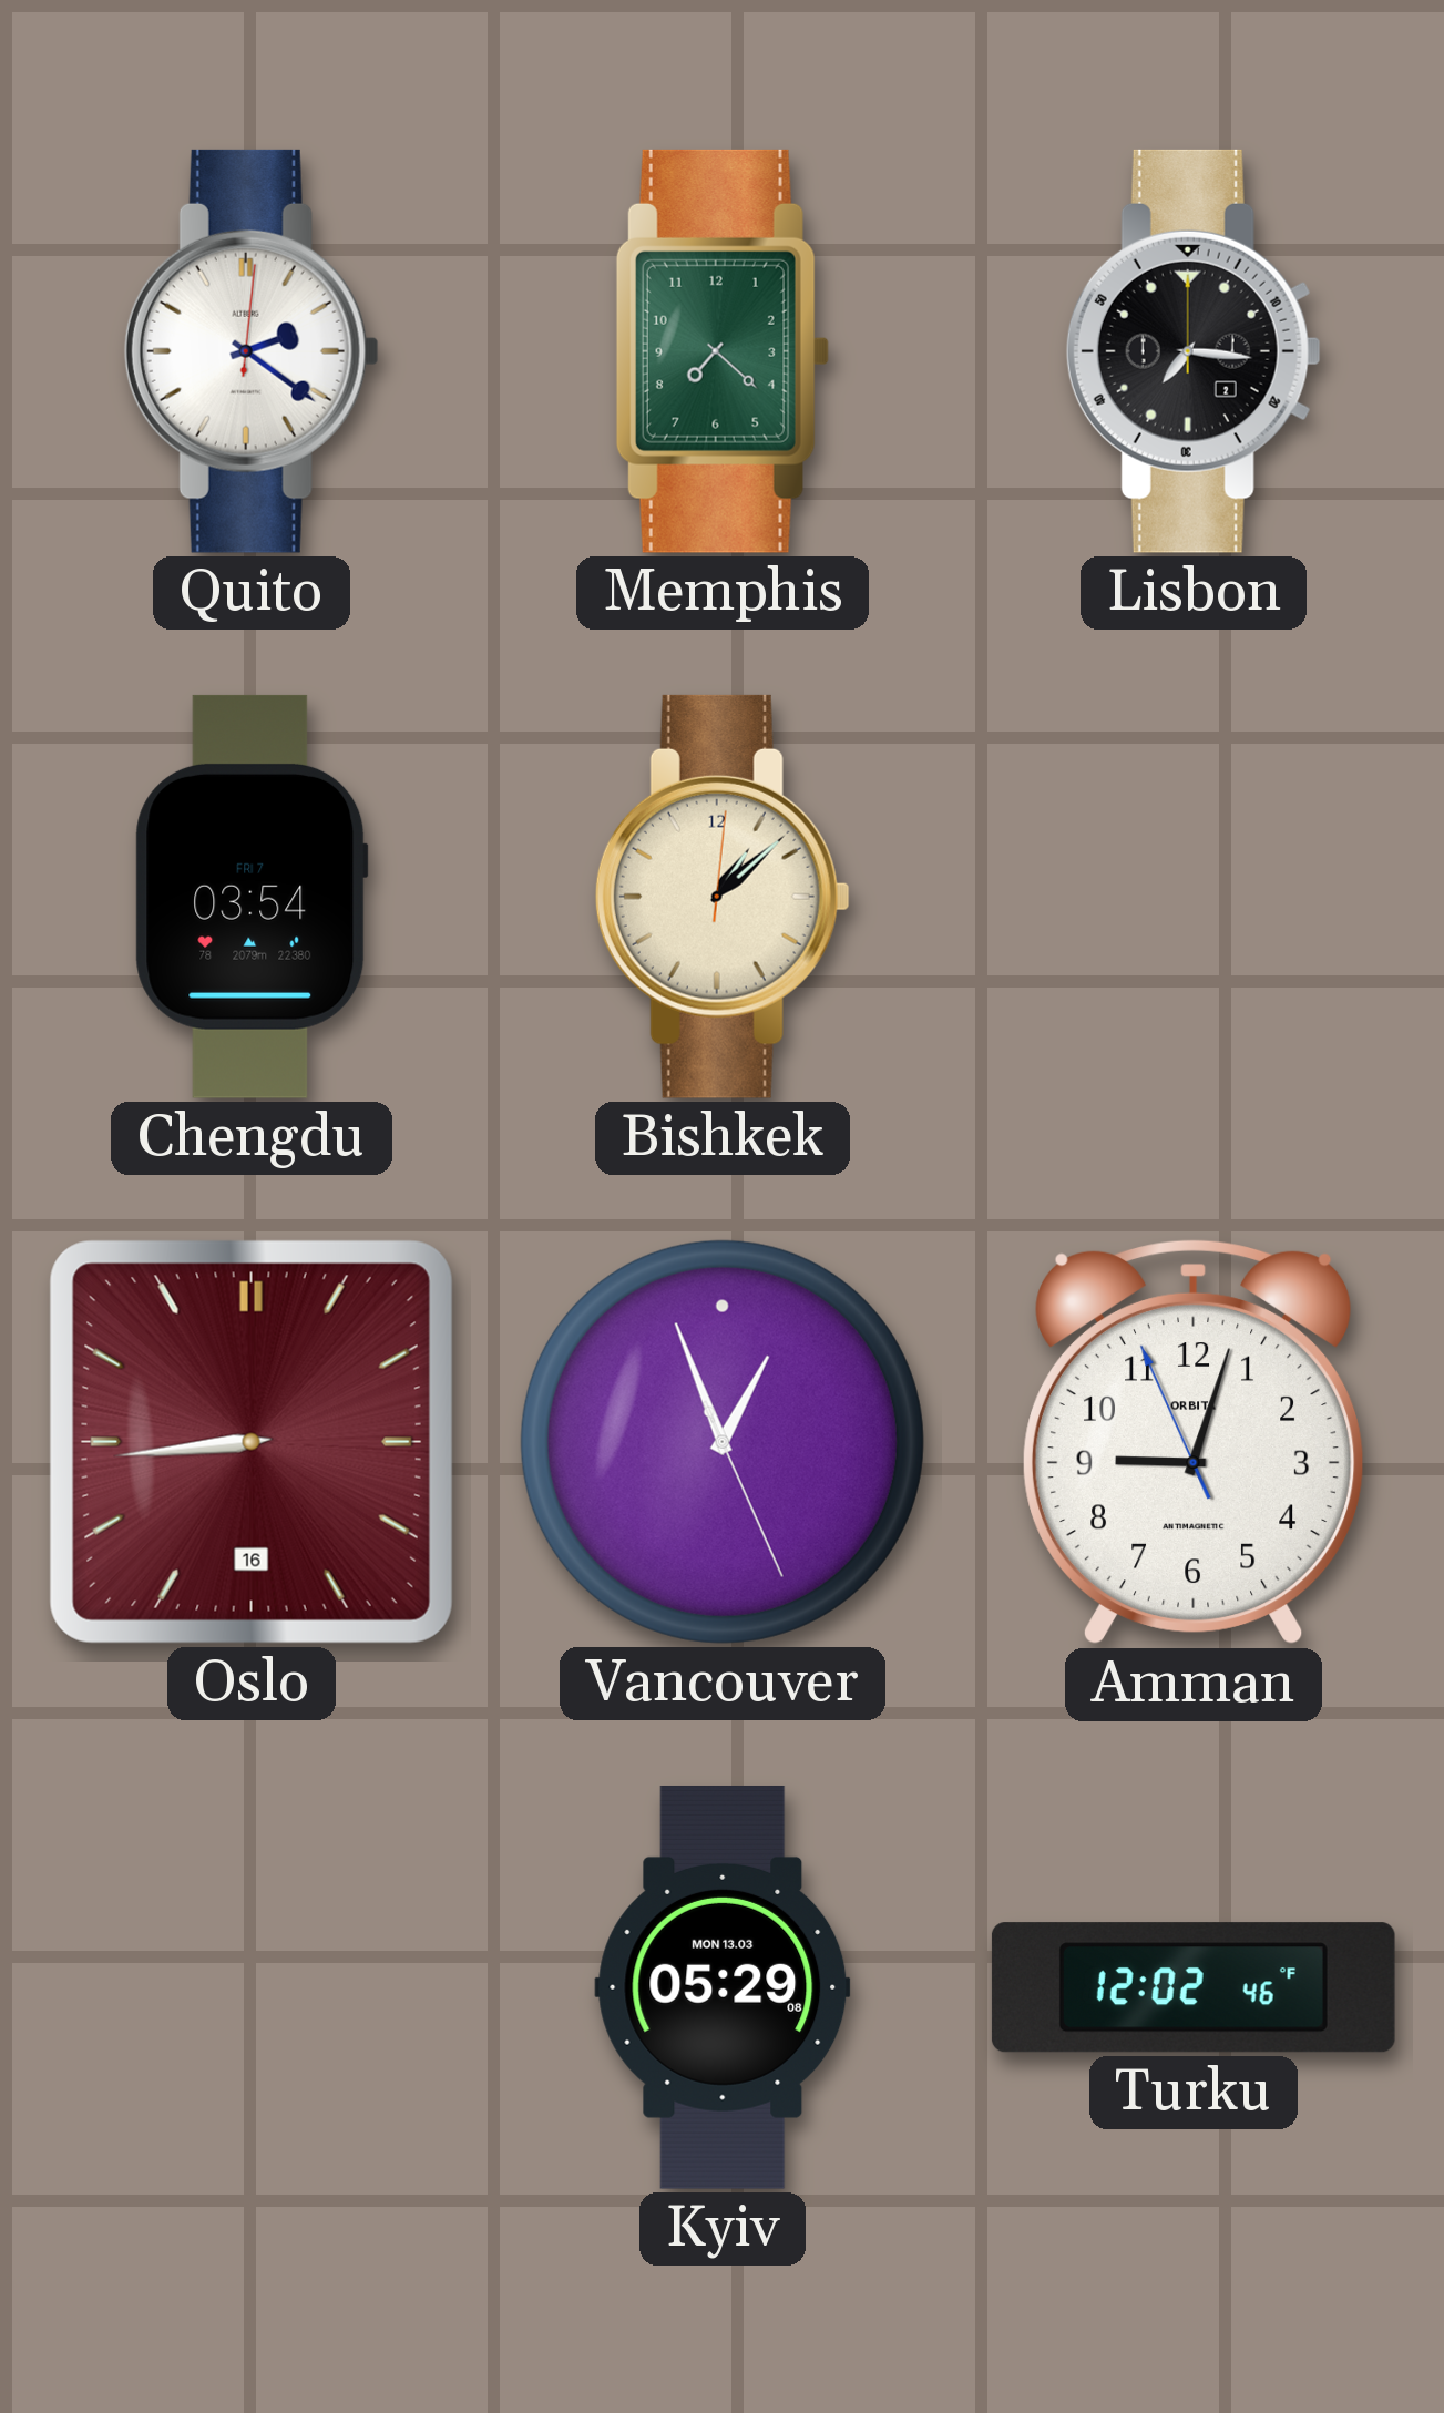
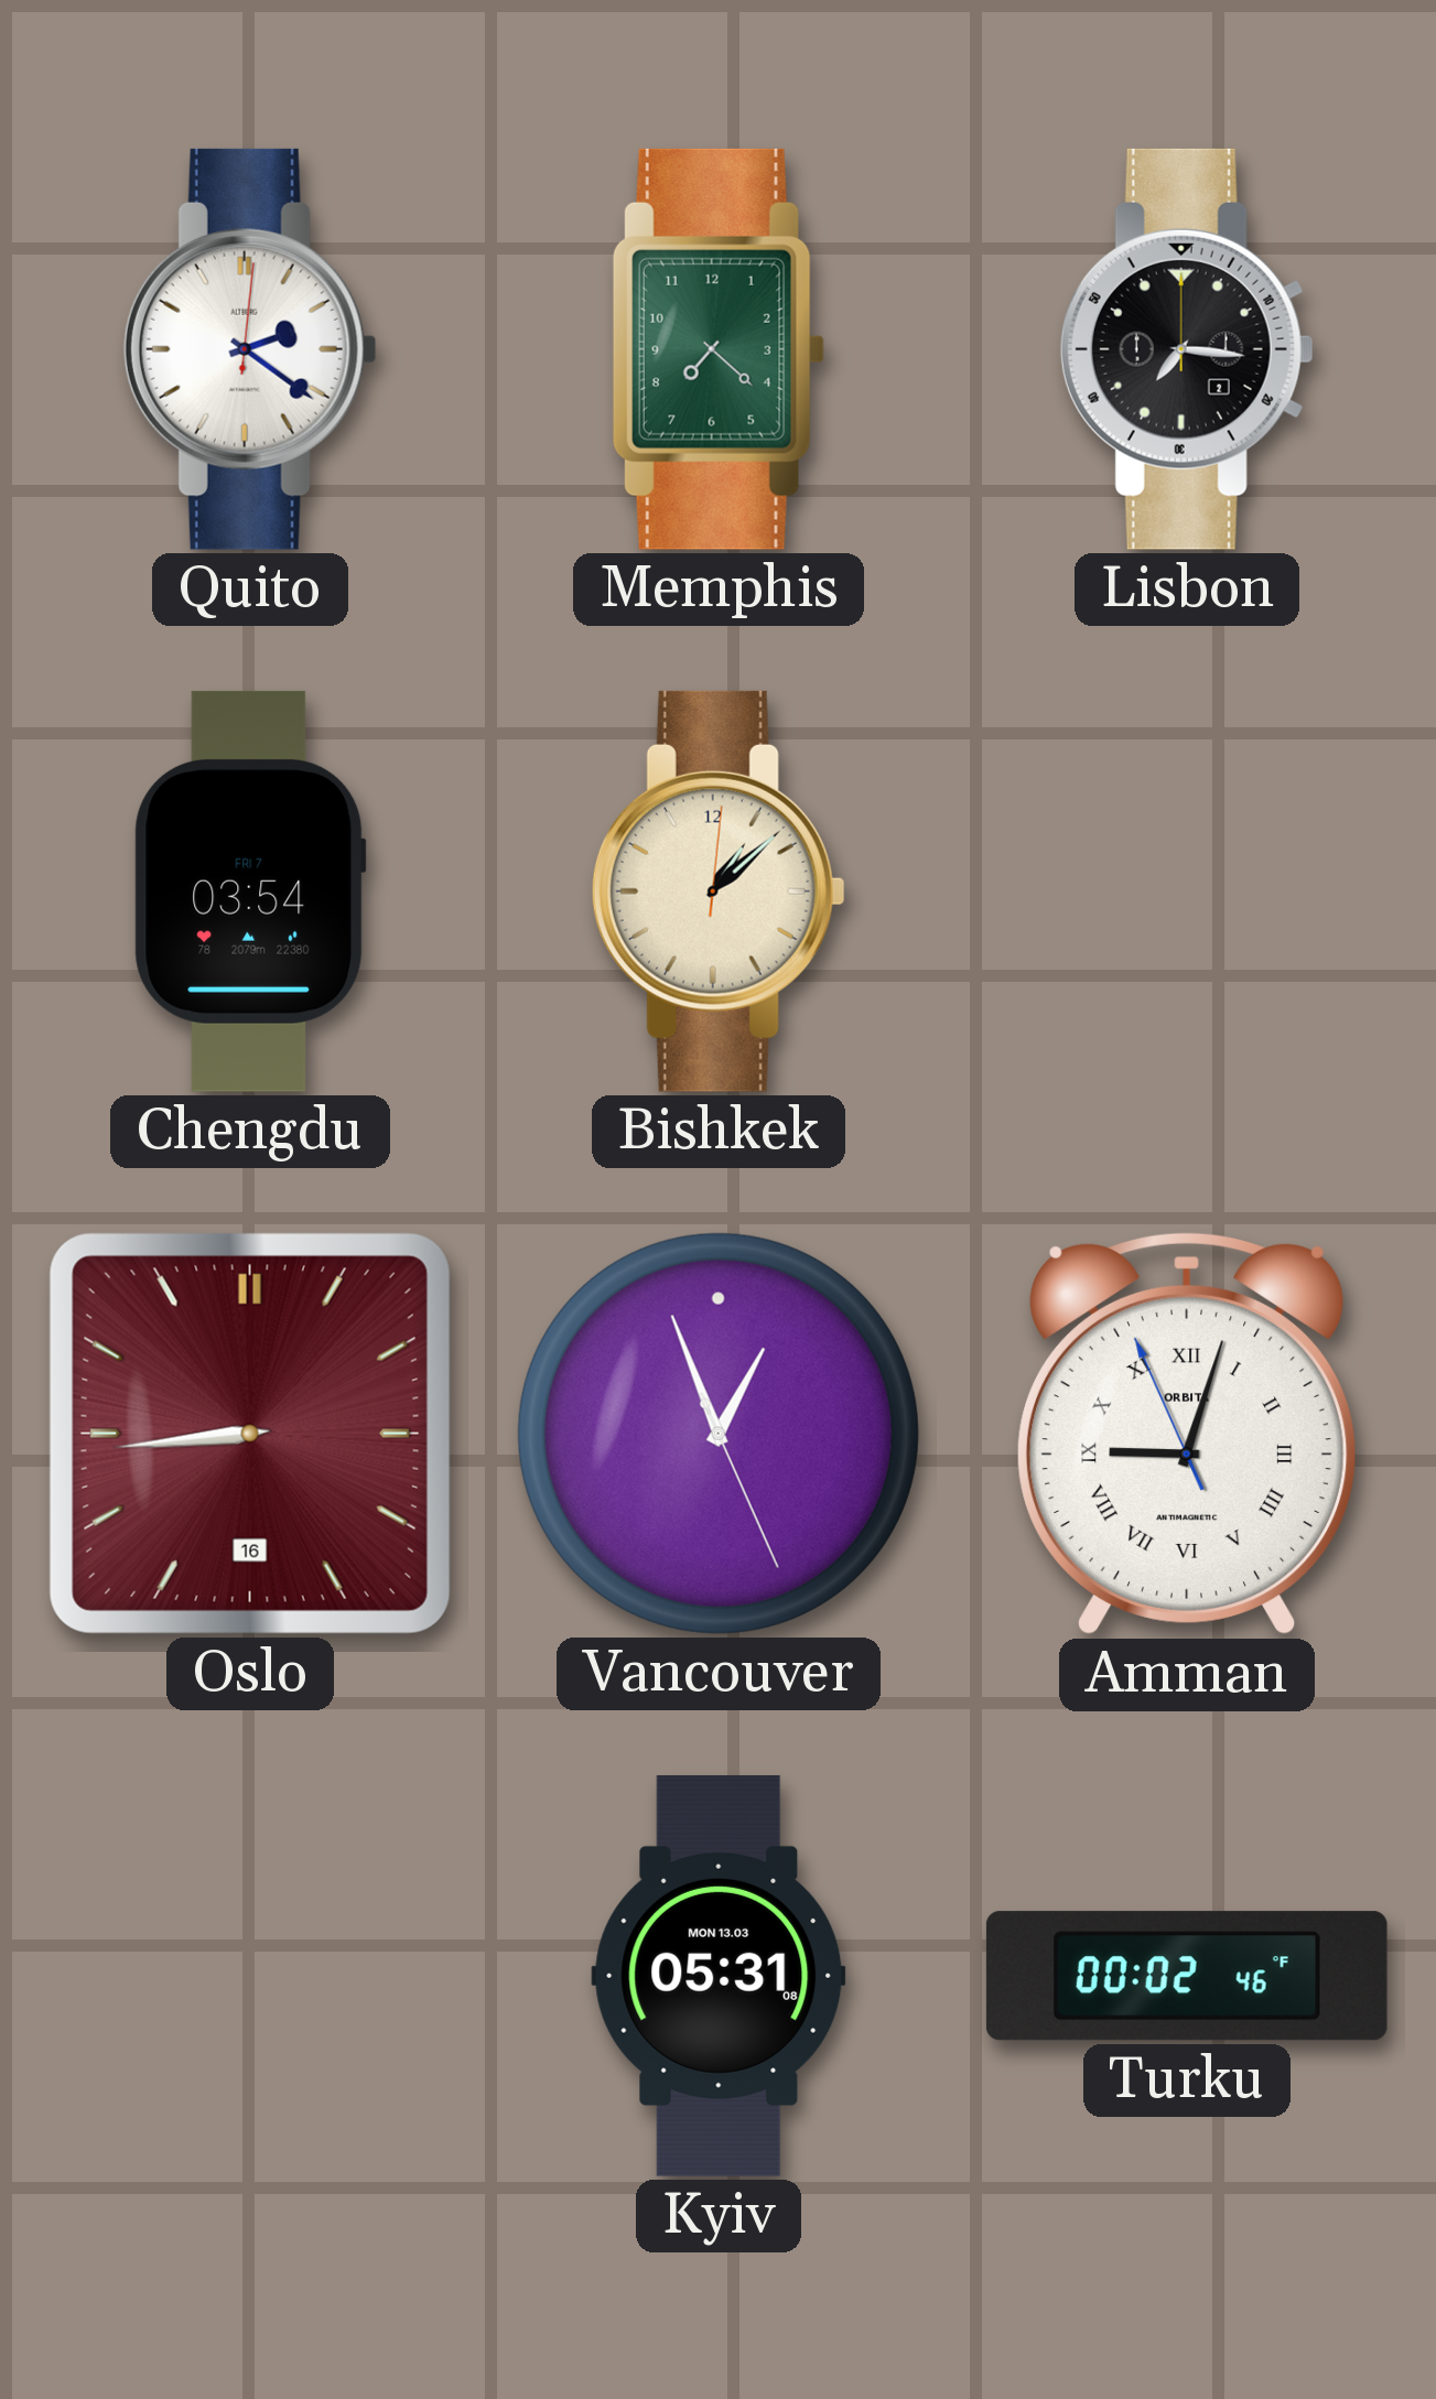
Amman numerals: Arabic -> Roman (1187, 1434)
Kyiv: 05:29 -> 05:31 (719, 1976)
Turku: 12:02 -> 00:02 (1187, 1976)
